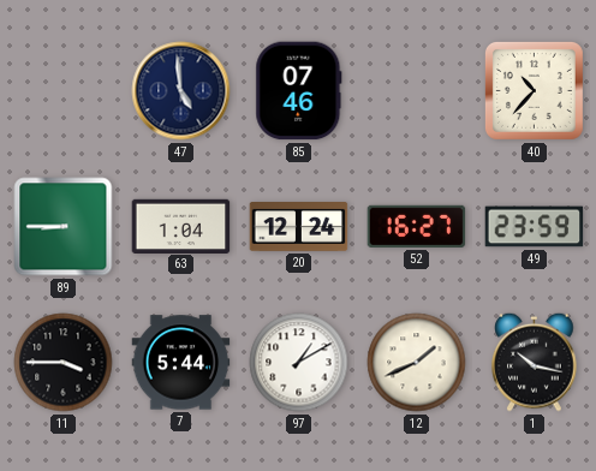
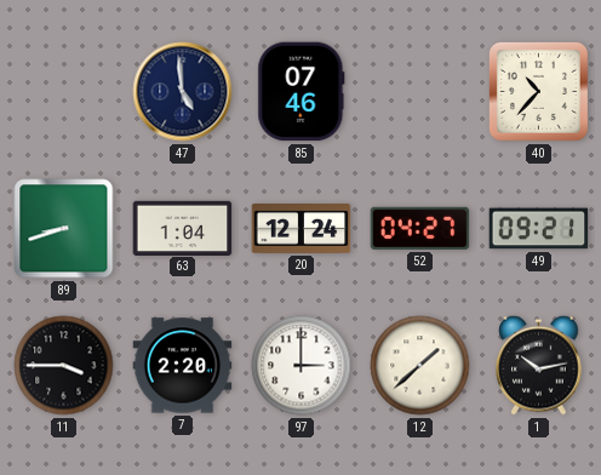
89: 8:45 -> 8:42 (64, 229)
52: 16:27 -> 04:27 (420, 228)
49: 23:59 -> 09:21 (539, 229)
7: 5:44 -> 2:20 (183, 366)
97: 1:10 -> 3:00 (302, 366)
12: 1:41 -> 1:38 (420, 366)
1: 10:17 -> 10:13 (539, 365)
